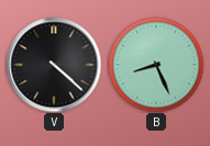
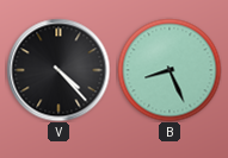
V: 4:22 -> 4:23 (58, 70)
